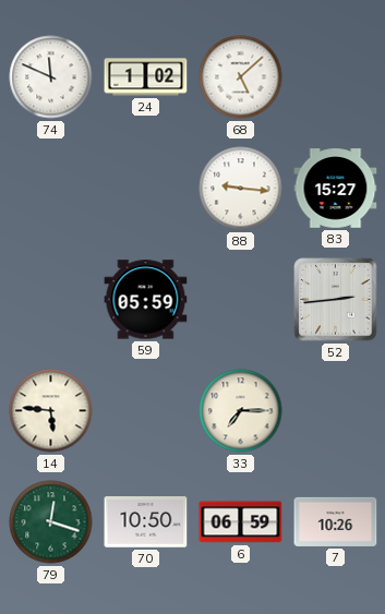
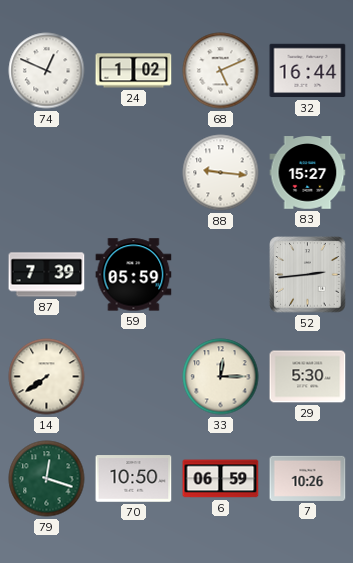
74: 11:49 -> 12:49 (47, 71)
68: 5:08 -> 5:11 (221, 71)
32: none -> 16:44 (308, 71)
87: none -> 7:39 (47, 275)
14: 5:46 -> 7:39 (47, 377)
33: 7:15 -> 12:15 (221, 377)
29: none -> 5:30 (308, 377)
